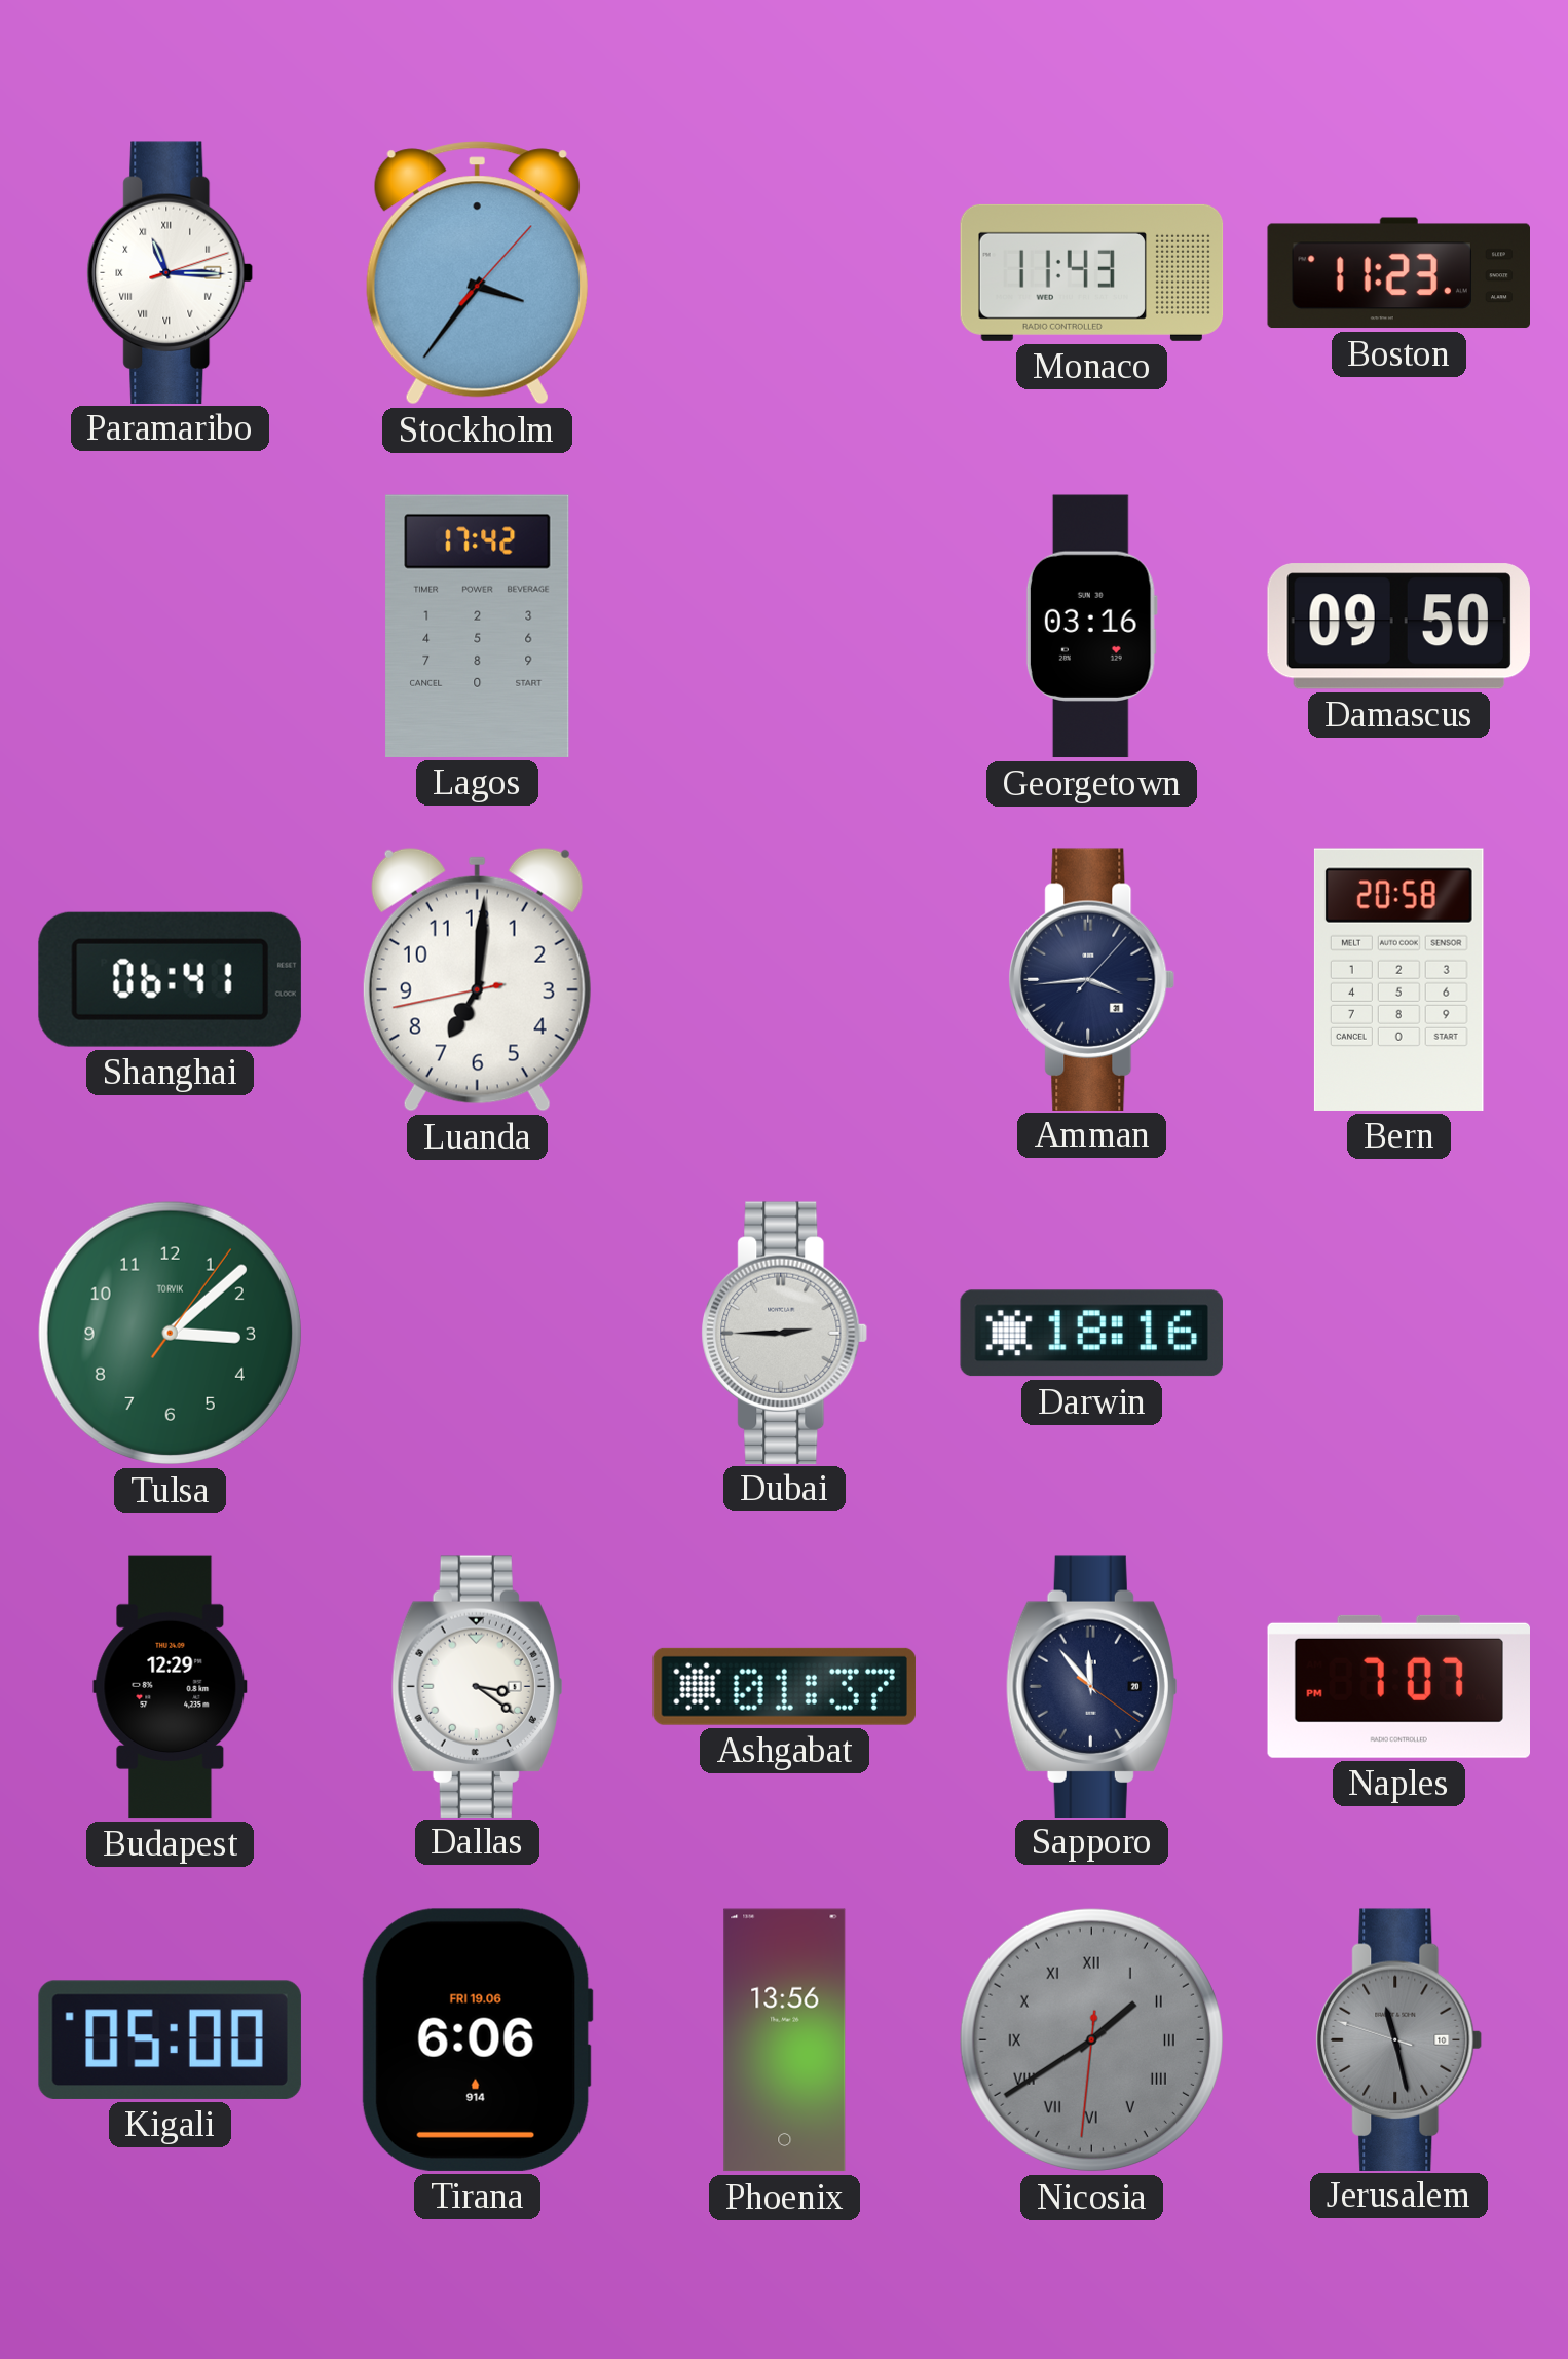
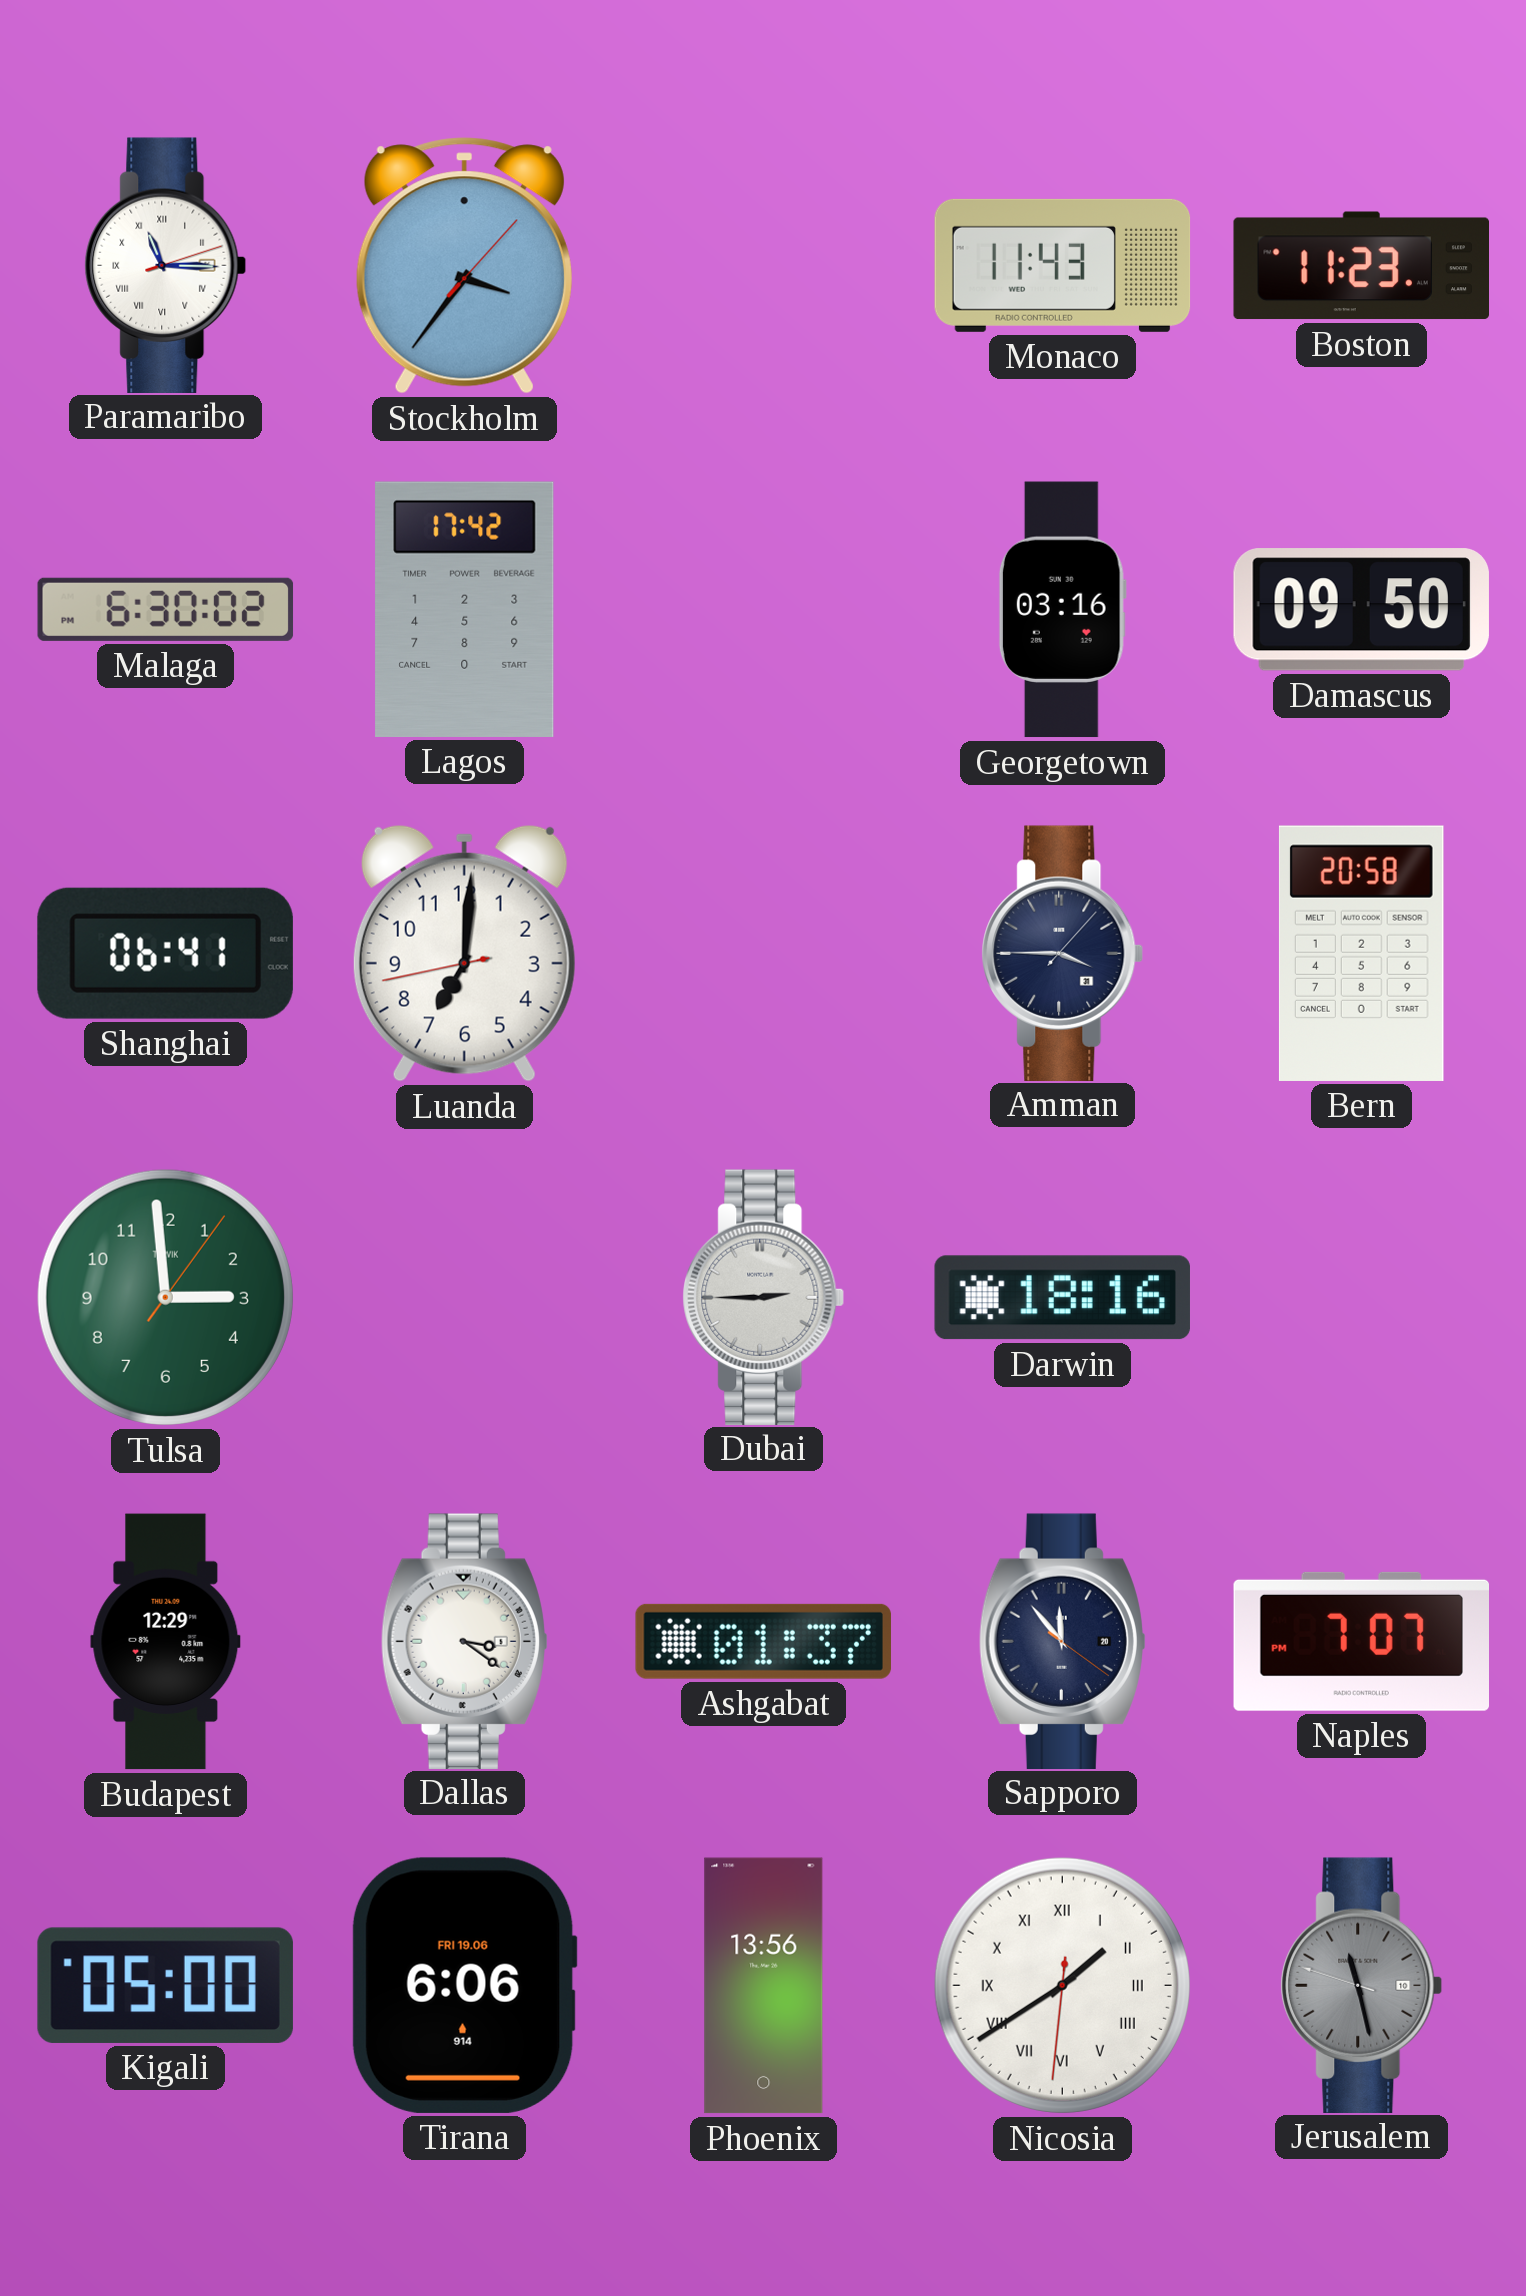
Malaga: none -> 6:30 (166, 609)
Amman: 3:44 -> 3:45 (1063, 953)
Tulsa: 3:08 -> 2:59 (165, 1297)
Nicosia dial: grey -> white (1062, 1985)
